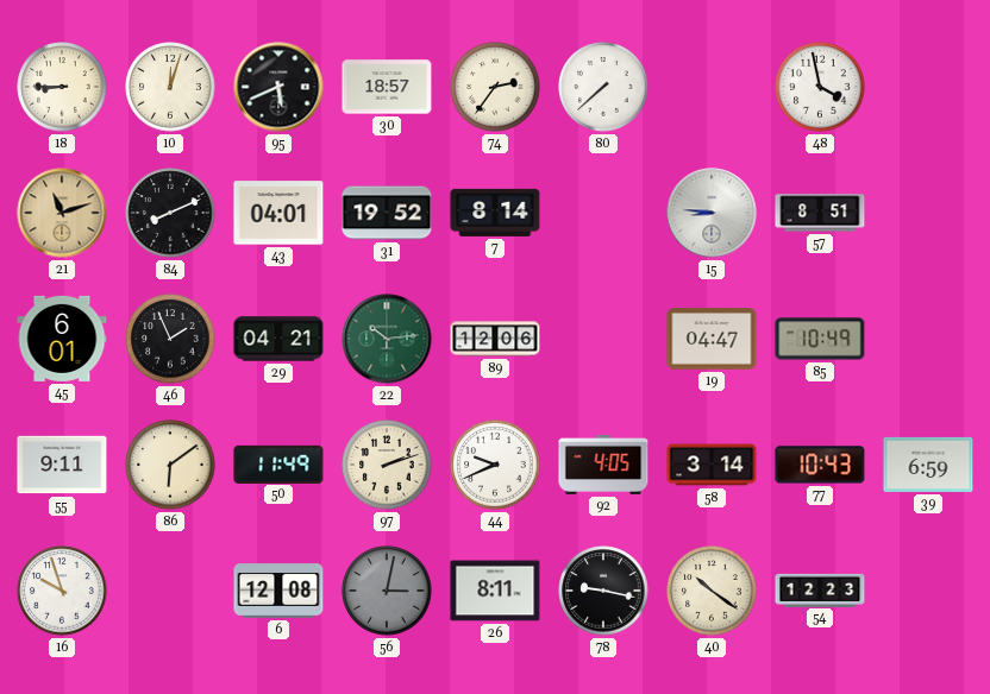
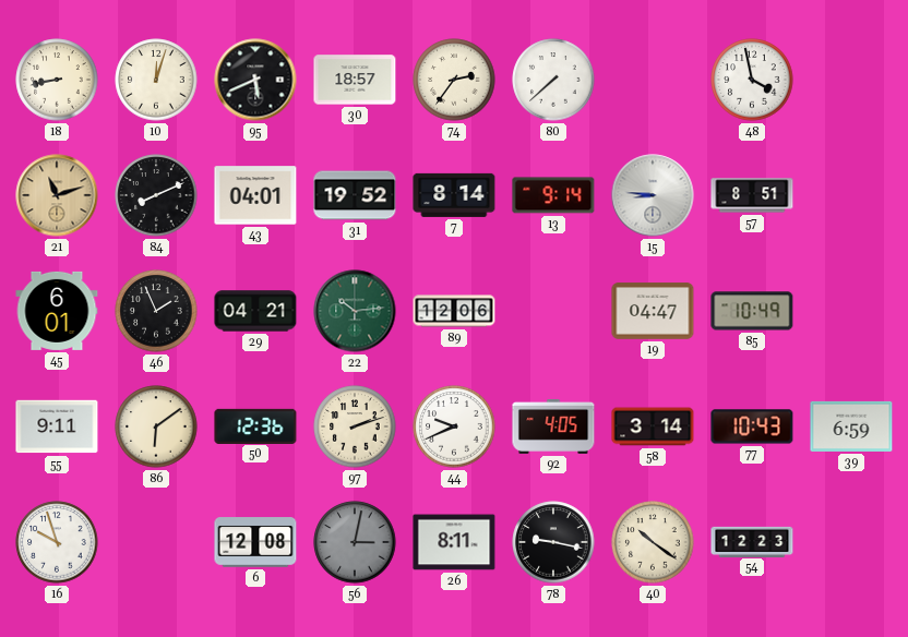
18: 8:45 -> 8:43 (57, 80)
13: none -> 9:14 (553, 195)
50: 11:49 -> 12:36 (255, 425)
